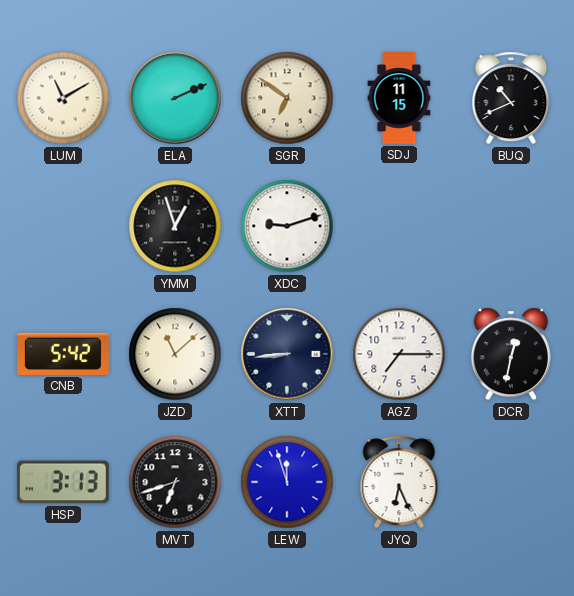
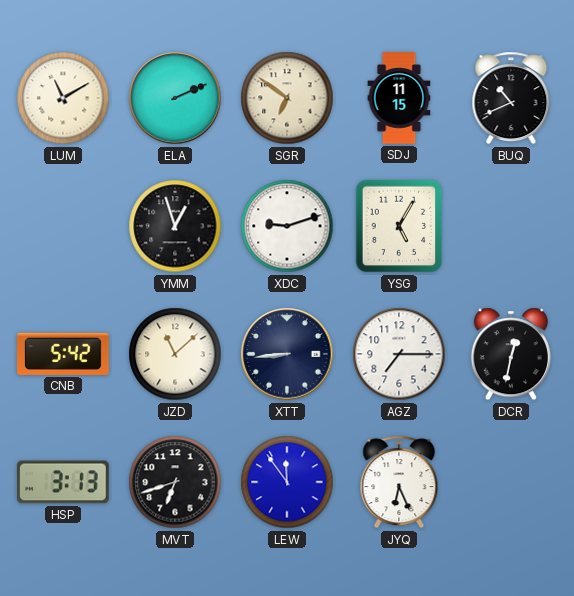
YSG: none -> 5:05 (399, 226)
LEW: 11:57 -> 11:54 (287, 482)
